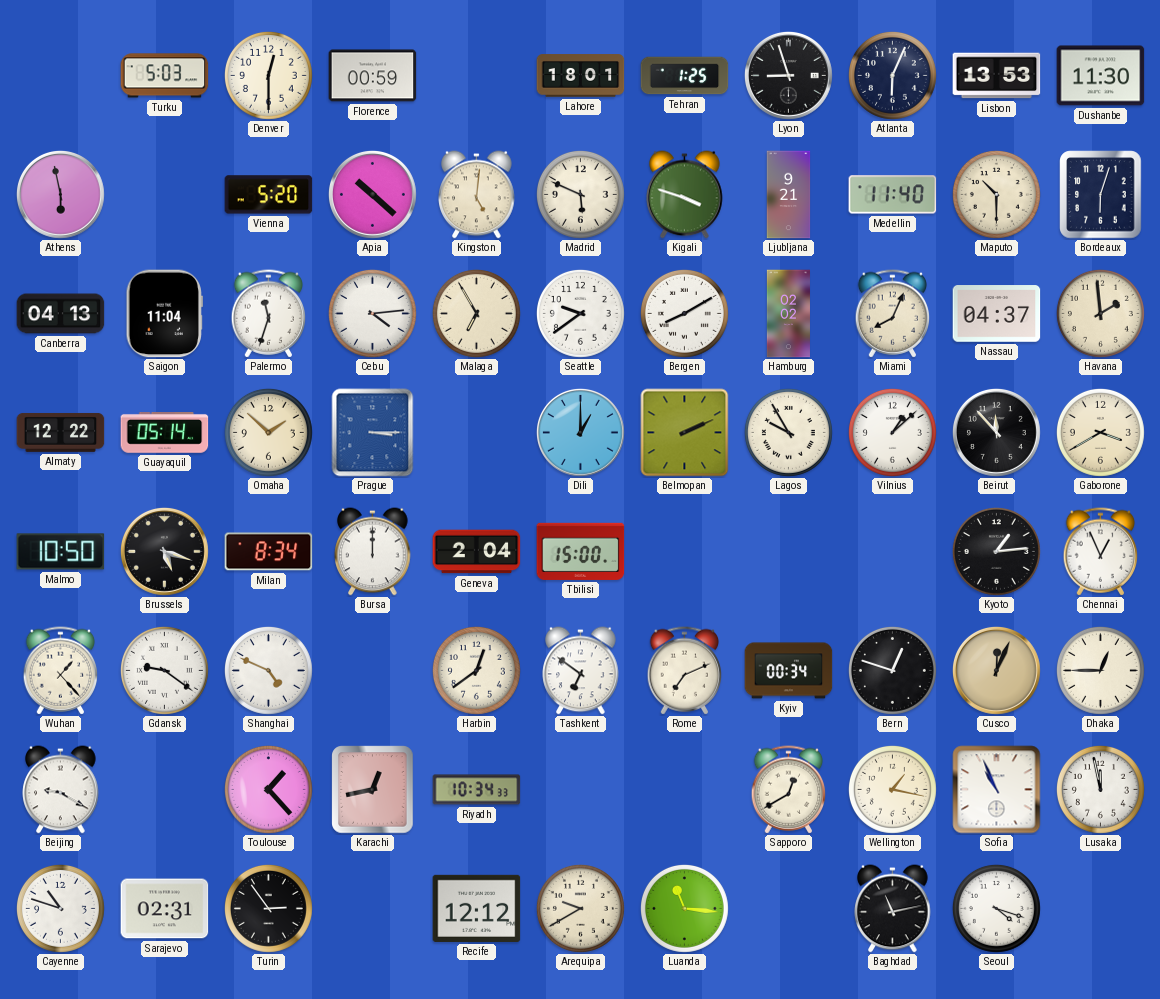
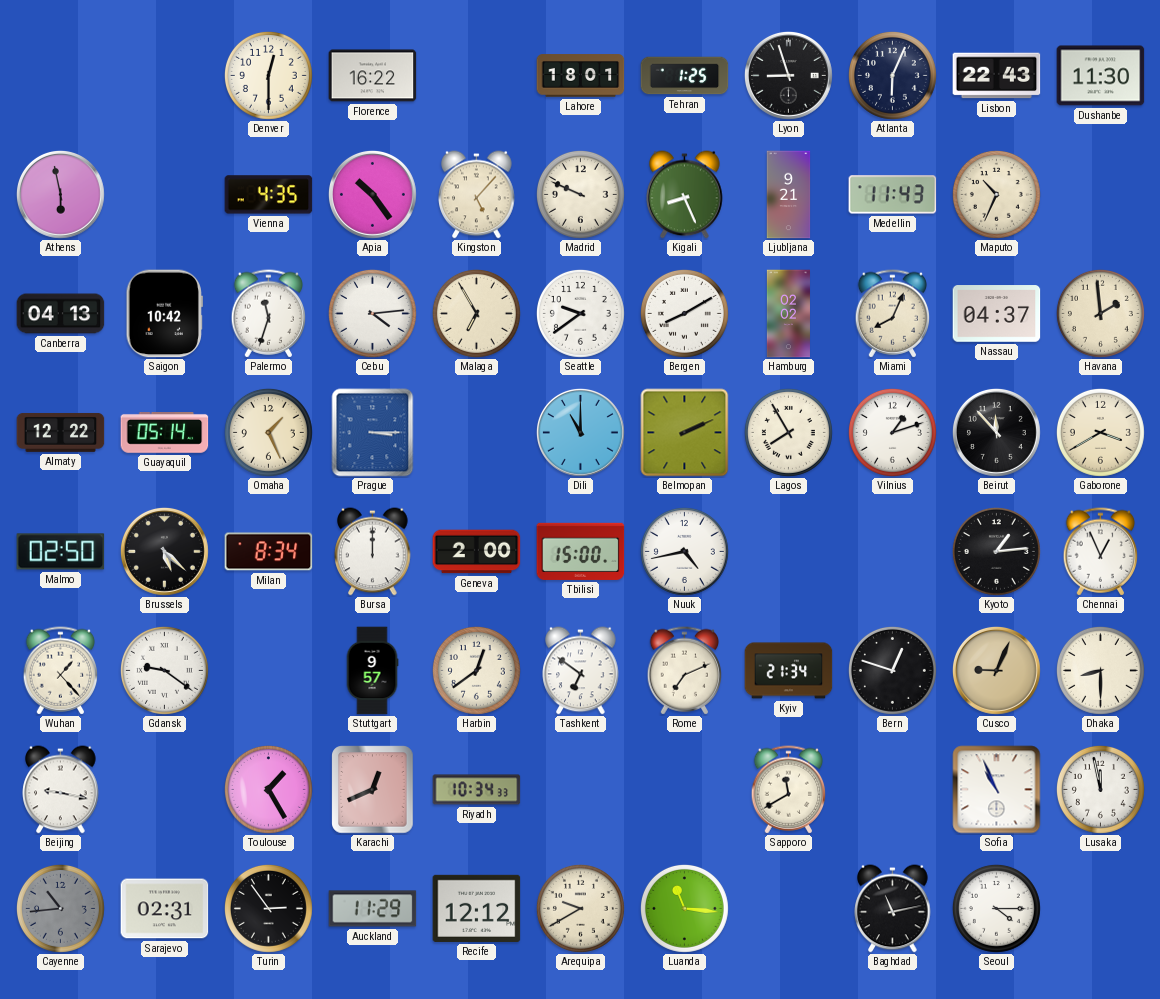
Turku: 5:03 -> none (165, 76)
Florence: 00:59 -> 16:22 (373, 76)
Lisbon: 13:53 -> 22:43 (997, 76)
Vienna: 5:20 -> 4:35 (269, 195)
Apia: 10:22 -> 10:24 (372, 194)
Kingston: 5:01 -> 5:07 (477, 195)
Madrid: 5:49 -> 9:49 (580, 194)
Kigali: 3:48 -> 8:26 (685, 195)
Medellin: 11:40 -> 11:43 (893, 195)
Maputo: 10:30 -> 10:34 (996, 194)
Bordeaux: 6:03 -> none (1101, 195)
Saigon: 11:04 -> 10:42 (164, 314)
Omaha: 1:52 -> 1:26 (268, 432)
Dili: 1:00 -> 11:00 (580, 432)
Lagos: 9:55 -> 7:55 (788, 432)
Vilnius: 1:08 -> 1:12 (892, 432)
Malmo: 10:50 -> 02:50 (61, 552)
Brussels: 5:18 -> 5:22 (164, 551)
Geneva: 2:04 -> 2:00 (477, 552)
Nuuk: none -> 4:43 (684, 551)
Shanghai: 4:49 -> none (268, 670)
Stuttgart: none -> 9:57 (372, 671)
Kyiv: 00:34 -> 21:34 (789, 671)
Cusco: 12:04 -> 9:04 (996, 670)
Dhaka: 12:45 -> 8:30 (1100, 670)
Beijing: 9:20 -> 9:17 (61, 790)
Toulouse: 1:23 -> 1:25 (268, 789)
Karachi: 12:43 -> 12:41 (373, 790)
Sapporo: 12:40 -> 11:40 (789, 790)
Wellington: 1:17 -> none (892, 789)
Cayenne: 10:48 -> 10:44 (60, 908)
Cayenne dial: white -> grey (60, 908)
Auckland: none -> 11:29 (373, 909)
Seoul: 4:18 -> 4:15 (996, 908)
